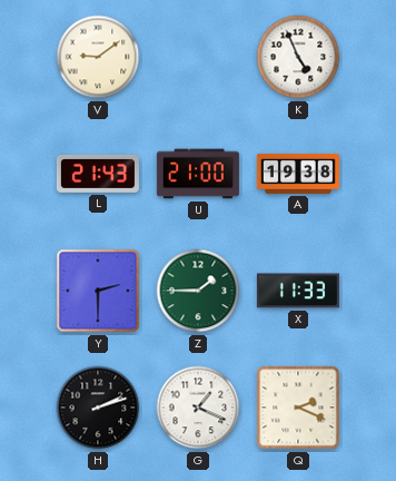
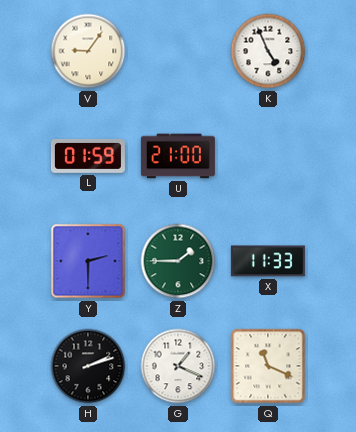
V: 9:09 -> 9:06 (88, 51)
L: 21:43 -> 01:59 (88, 156)
A: 19:38 -> none (298, 174)
Q: 2:19 -> 11:19 (268, 366)
